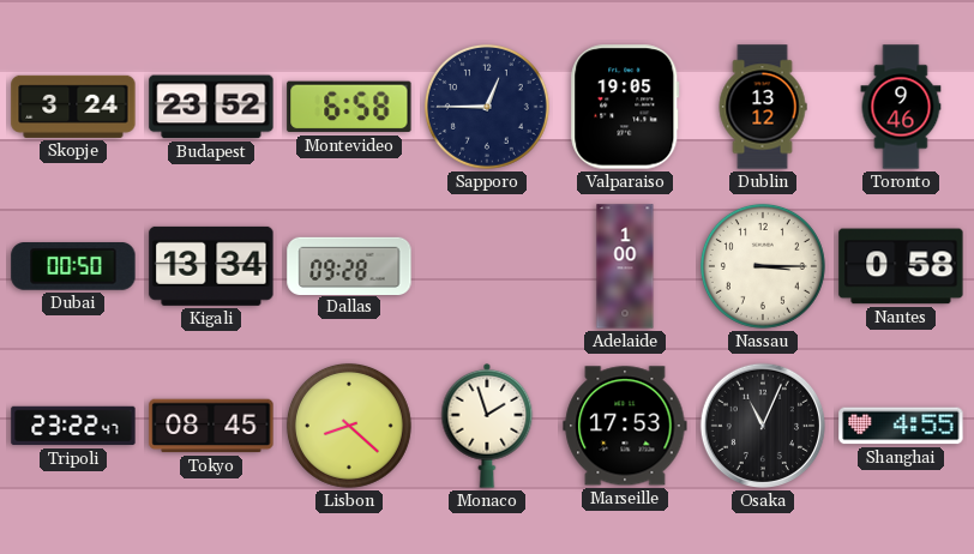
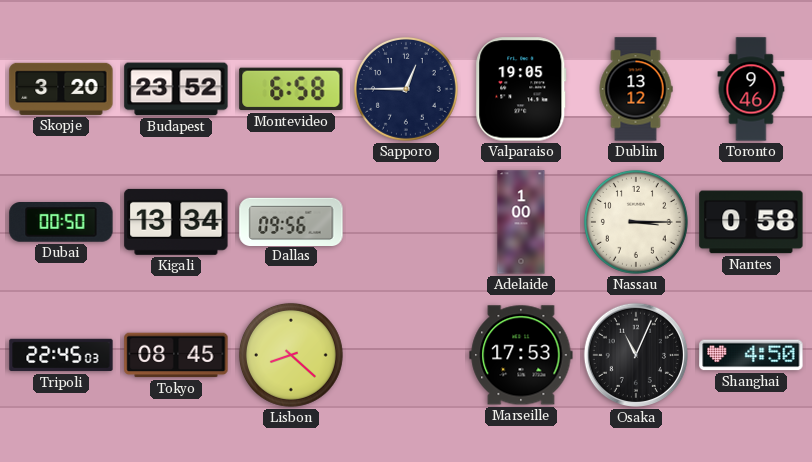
Skopje: 3:24 -> 3:20 (61, 89)
Dallas: 09:28 -> 09:56 (291, 221)
Tripoli: 23:22 -> 22:45 (61, 355)
Monaco: 1:57 -> none (487, 426)
Shanghai: 4:55 -> 4:50 (751, 355)
